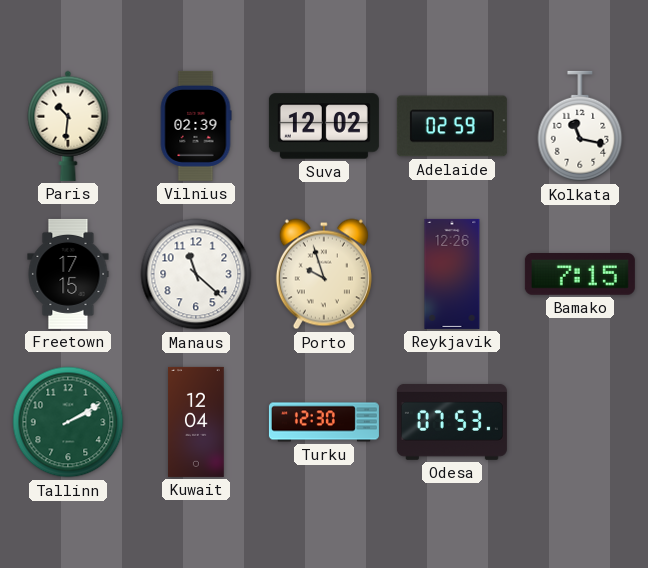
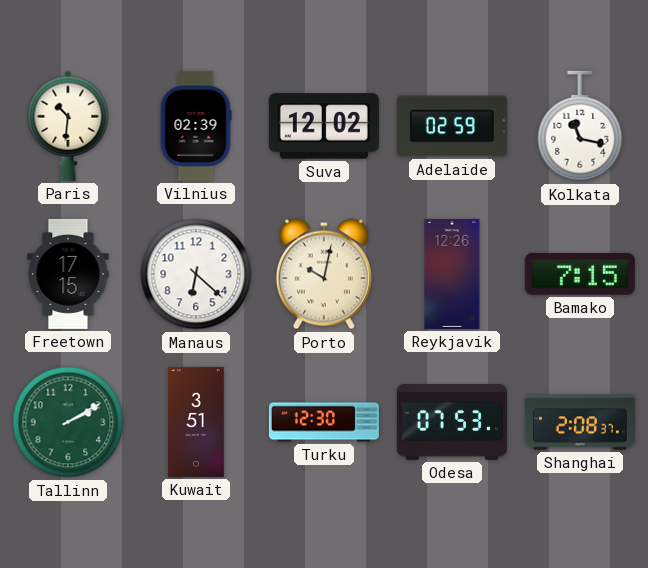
Manaus: 11:22 -> 6:22 (196, 274)
Porto: 9:57 -> 10:02 (324, 274)
Kuwait: 12:04 -> 3:51 (196, 422)
Shanghai: none -> 2:08 (580, 422)
